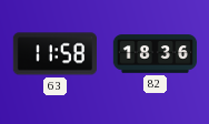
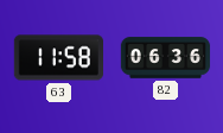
82: 18:36 -> 06:36 (166, 58)
